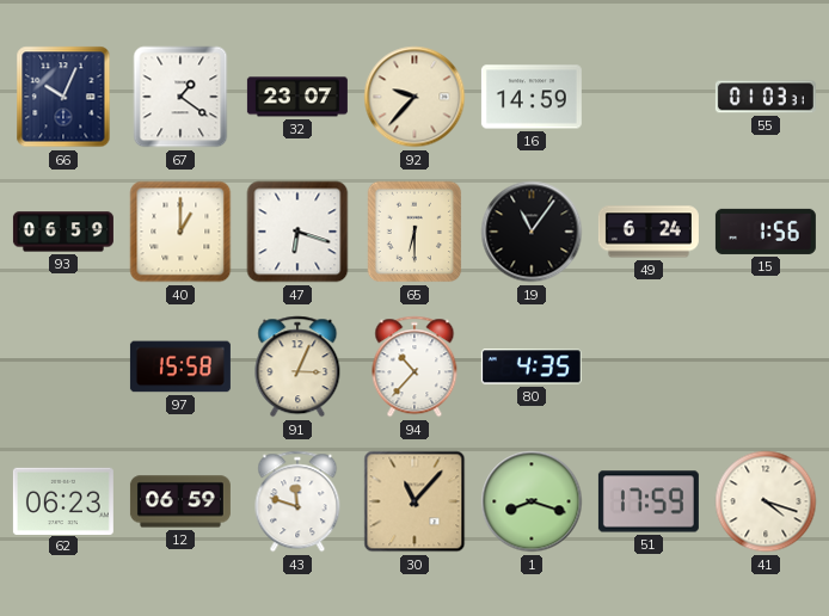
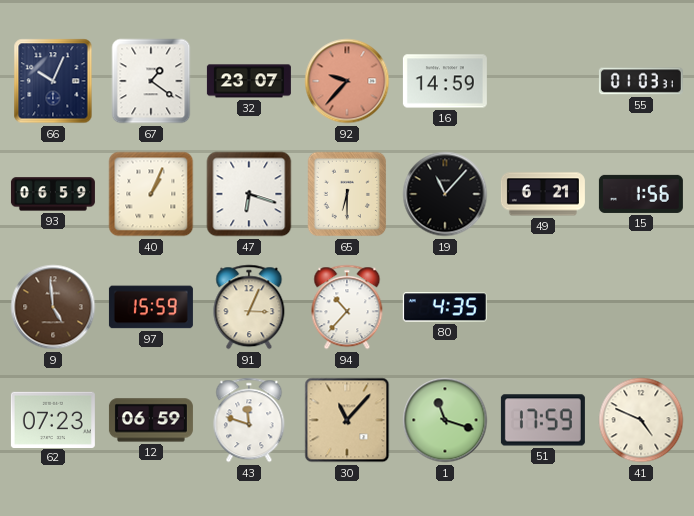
92 dial: cream -> salmon (347, 81)
40: 1:00 -> 1:04 (151, 194)
19: 11:06 -> 11:07 (445, 194)
49: 6:24 -> 6:21 (543, 194)
9: none -> 4:59 (53, 307)
97: 15:58 -> 15:59 (151, 307)
62: 06:23 -> 07:23 (53, 419)
1: 8:18 -> 11:18 (445, 420)
41: 4:18 -> 4:49 (641, 420)
